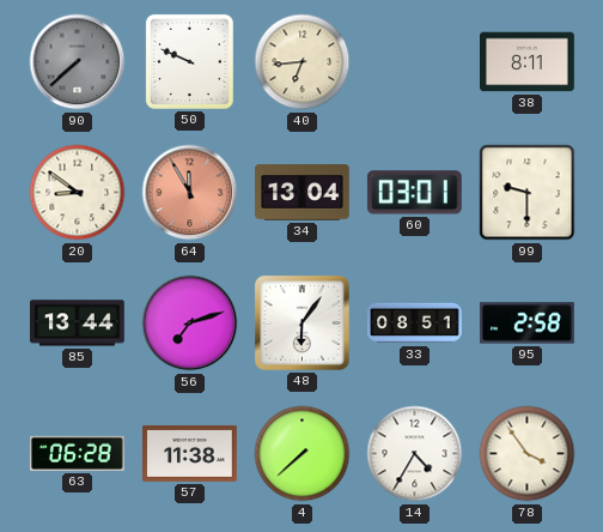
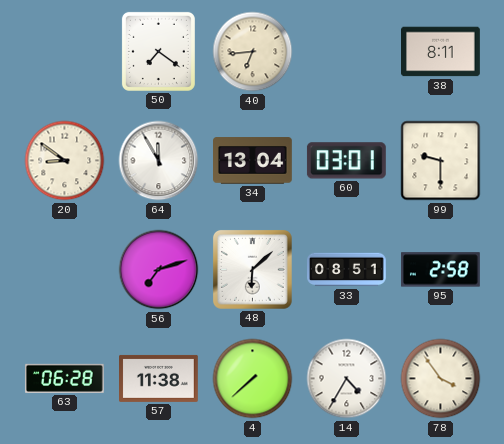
90: 7:38 -> none (78, 62)
50: 9:49 -> 7:21 (158, 51)
64 dial: salmon -> white (159, 161)
85: 13:44 -> none (78, 324)
48: 6:06 -> 6:08 (252, 269)
